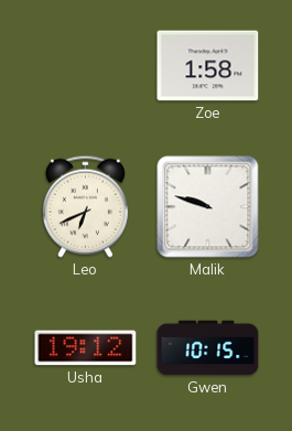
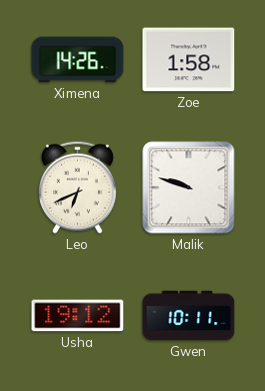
Ximena: none -> 14:26 (78, 60)
Gwen: 10:15 -> 10:11 (189, 316)
